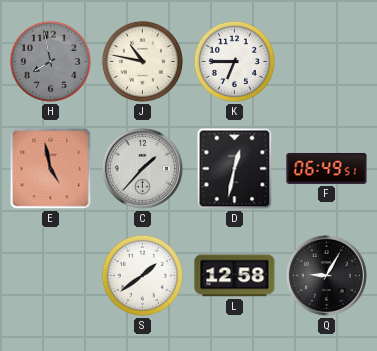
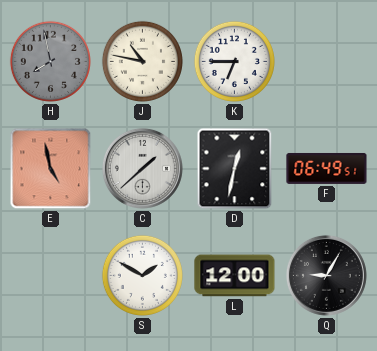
C: 1:37 -> 1:38 (142, 168)
S: 1:39 -> 1:50 (142, 275)
L: 12:58 -> 12:00 (235, 276)
